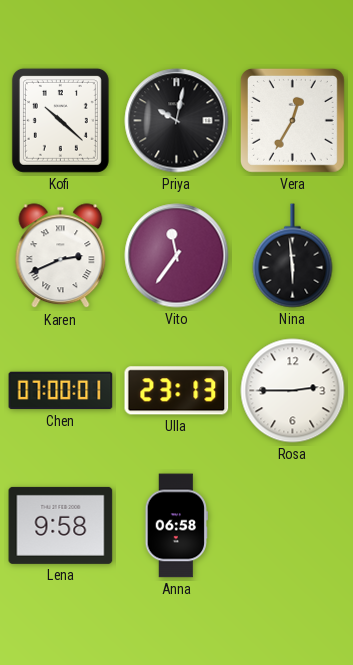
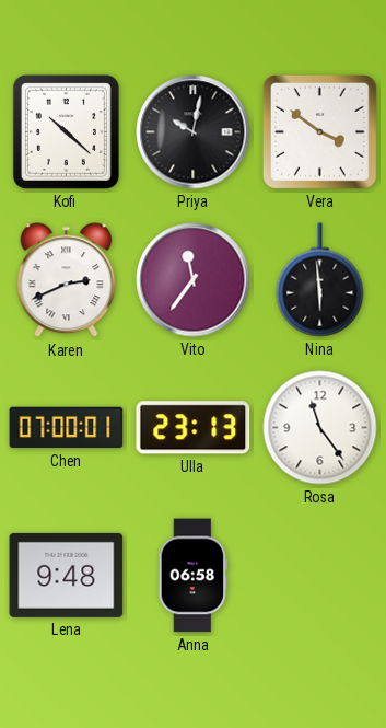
Vera: 12:35 -> 3:51 (319, 131)
Rosa: 2:45 -> 11:24 (320, 428)
Lena: 9:58 -> 9:48 (67, 575)
